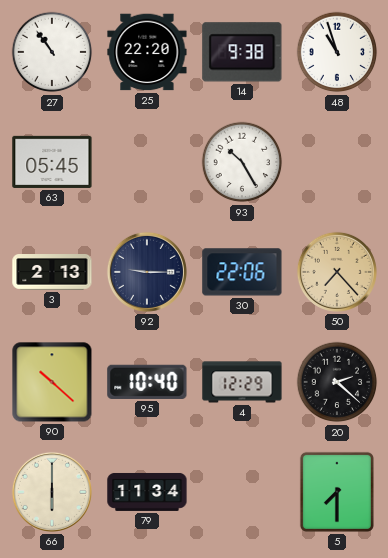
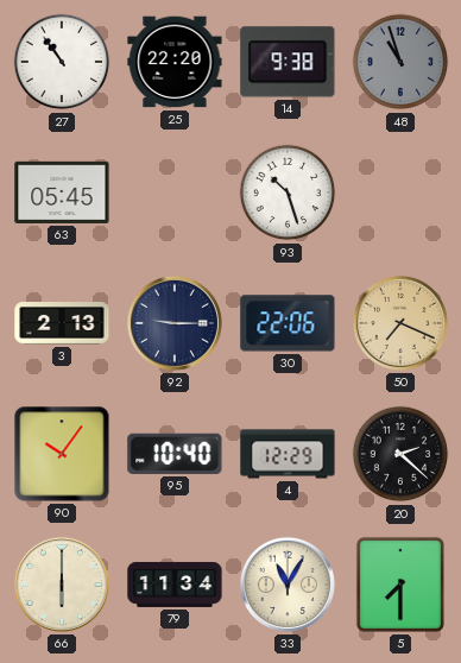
48 dial: white -> grey (400, 62)
93: 10:25 -> 10:27 (288, 192)
50: 7:23 -> 7:19 (400, 323)
90: 10:22 -> 10:06 (62, 454)
33: none -> 11:05 (288, 585)
